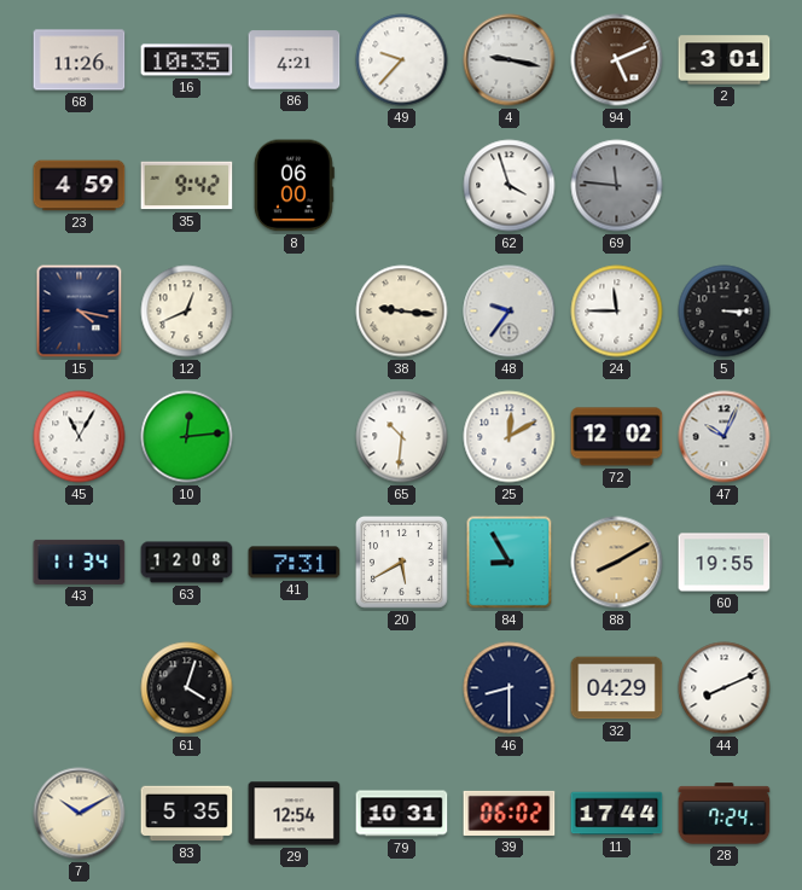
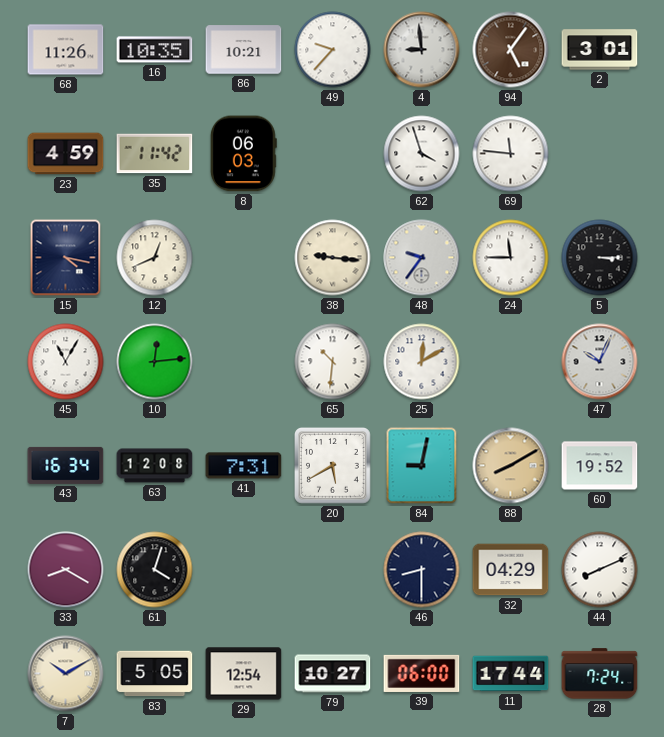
86: 4:21 -> 10:21 (244, 50)
4: 9:17 -> 8:59 (422, 50)
94: 5:11 -> 5:06 (511, 50)
35: 9:42 -> 11:42 (155, 154)
8: 06:00 -> 06:03 (243, 154)
69 dial: grey -> white (511, 154)
72: 12:02 -> none (617, 437)
43: 11:34 -> 16:34 (66, 465)
84: 8:55 -> 9:02 (422, 466)
60: 19:55 -> 19:52 (600, 466)
33: none -> 8:20 (66, 570)
83: 5:35 -> 5:05 (155, 674)
79: 10:31 -> 10:27 (333, 674)
39: 06:02 -> 06:00 (422, 673)
